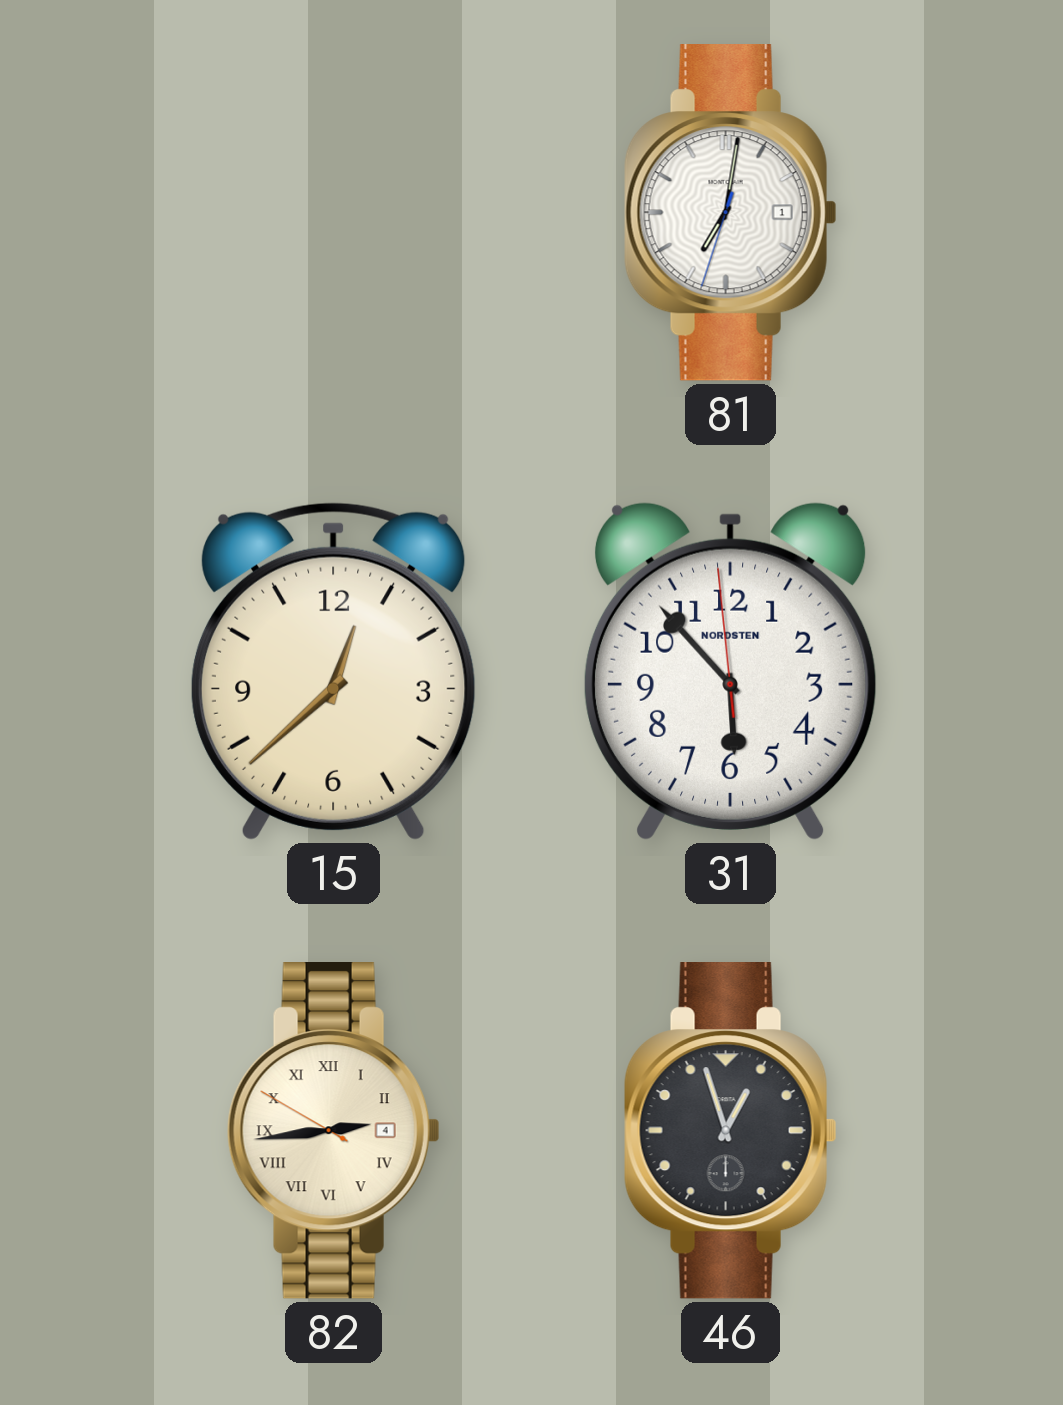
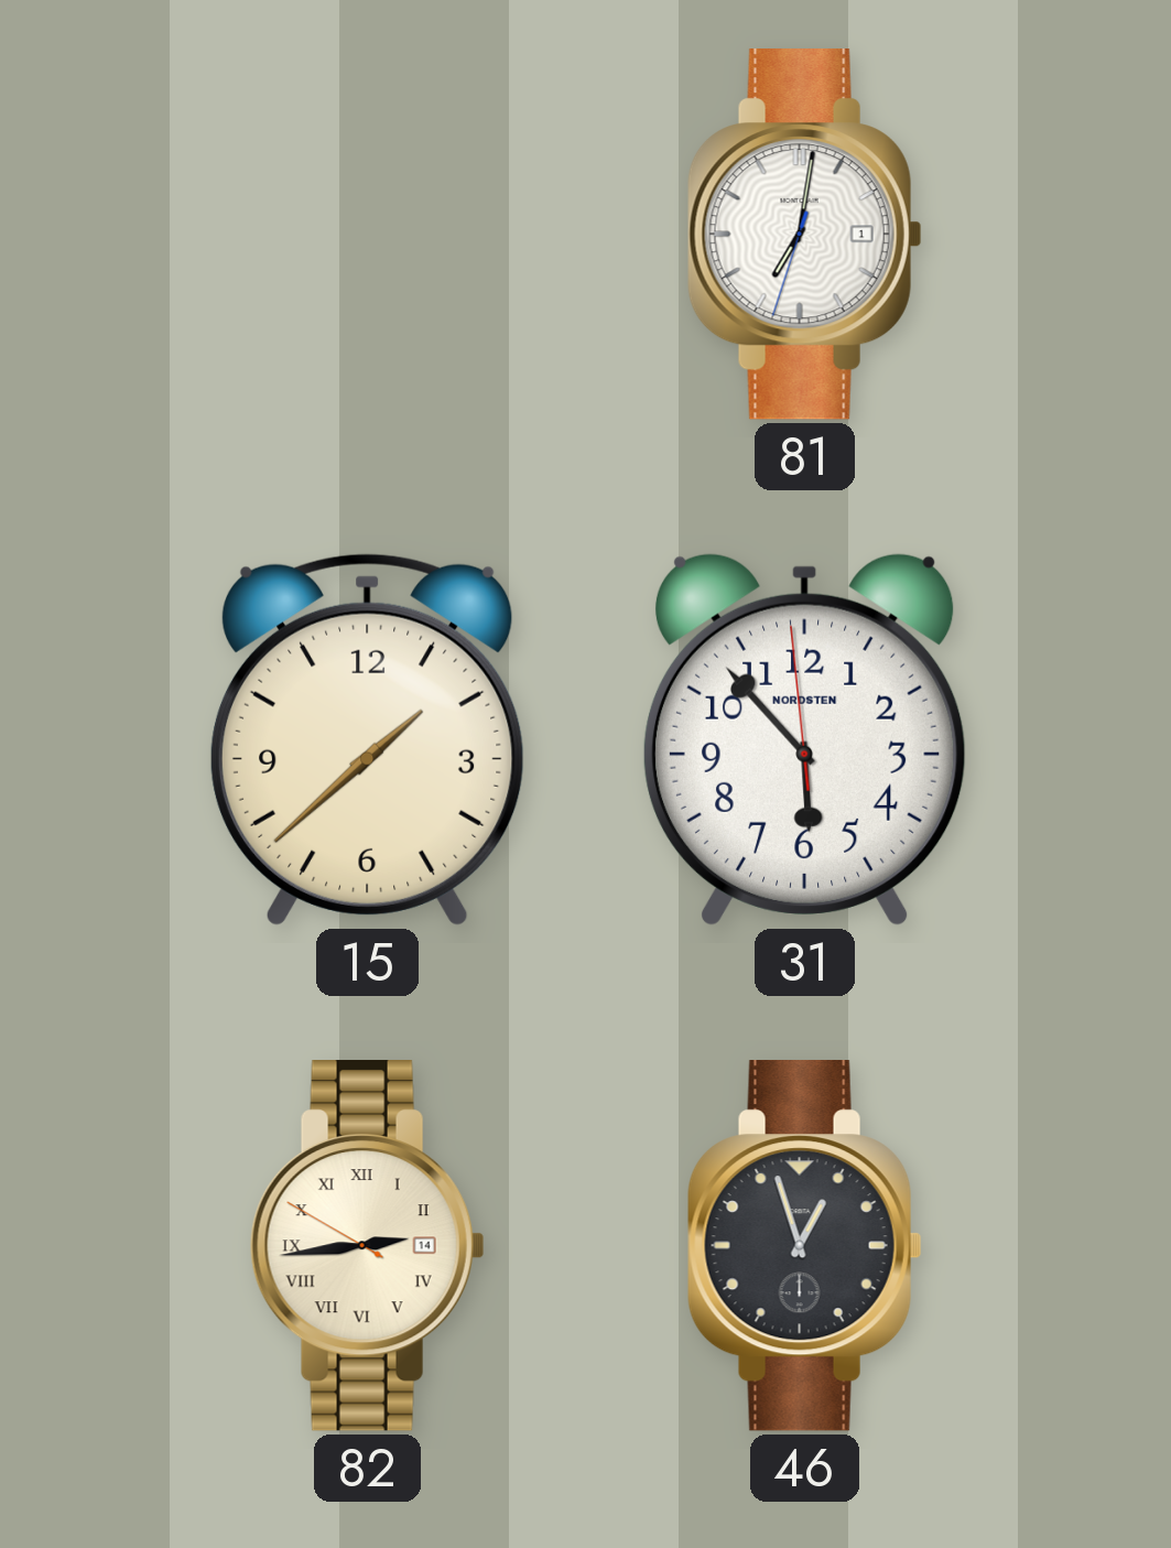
15: 12:38 -> 1:38 (367, 739)
82 date: 4 -> 14 (367, 1246)
